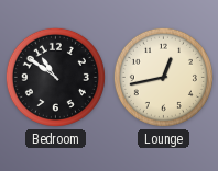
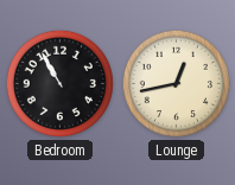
Bedroom: 10:51 -> 10:55 (59, 83)
